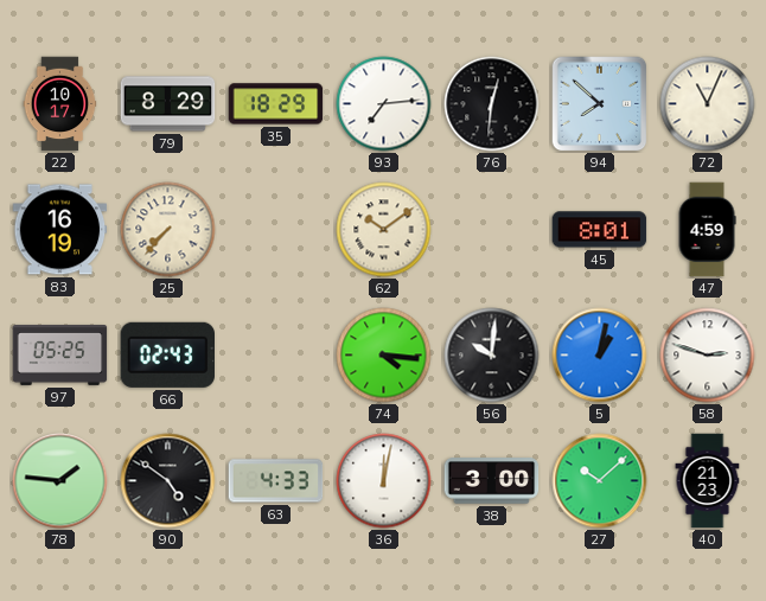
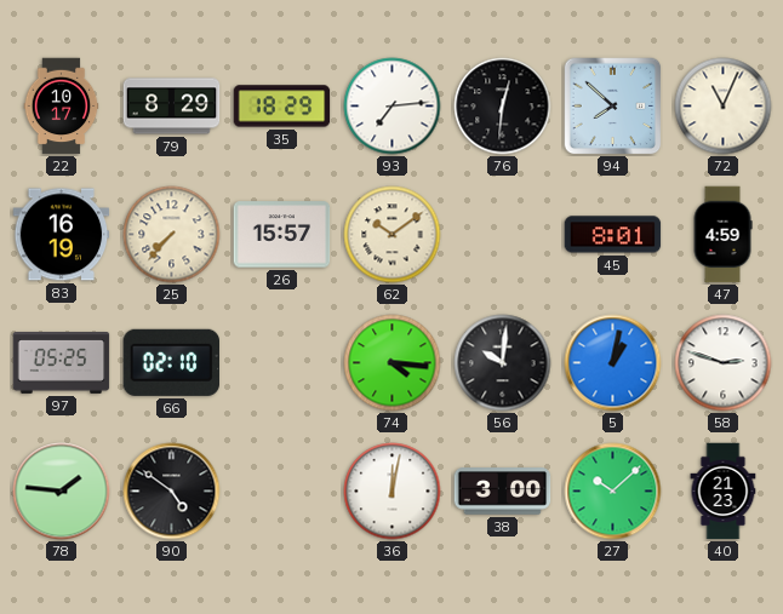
26: none -> 15:57 (282, 235)
66: 02:43 -> 02:10 (171, 362)
63: 4:33 -> none (276, 481)
